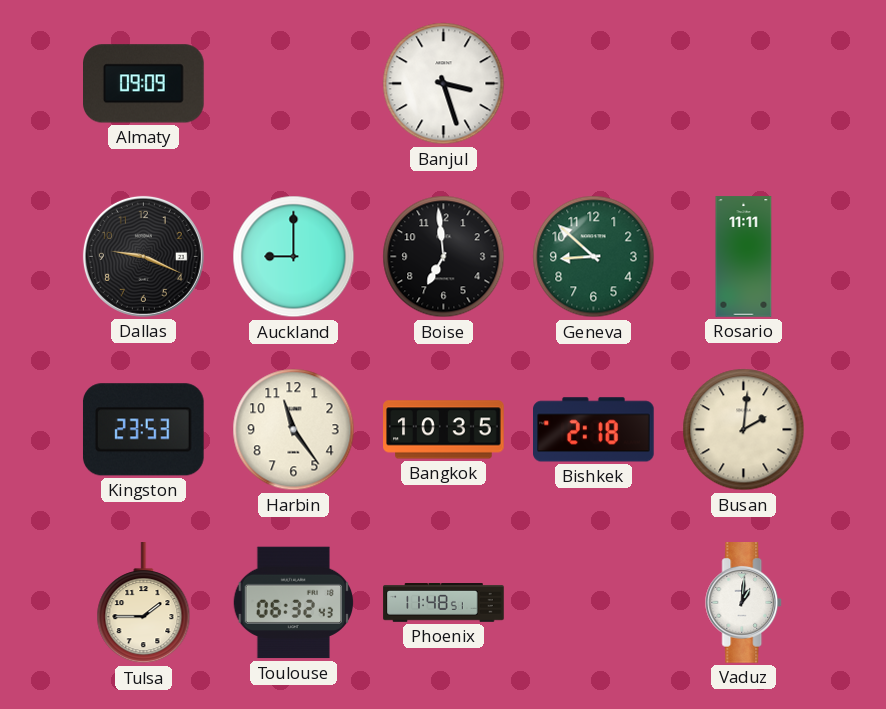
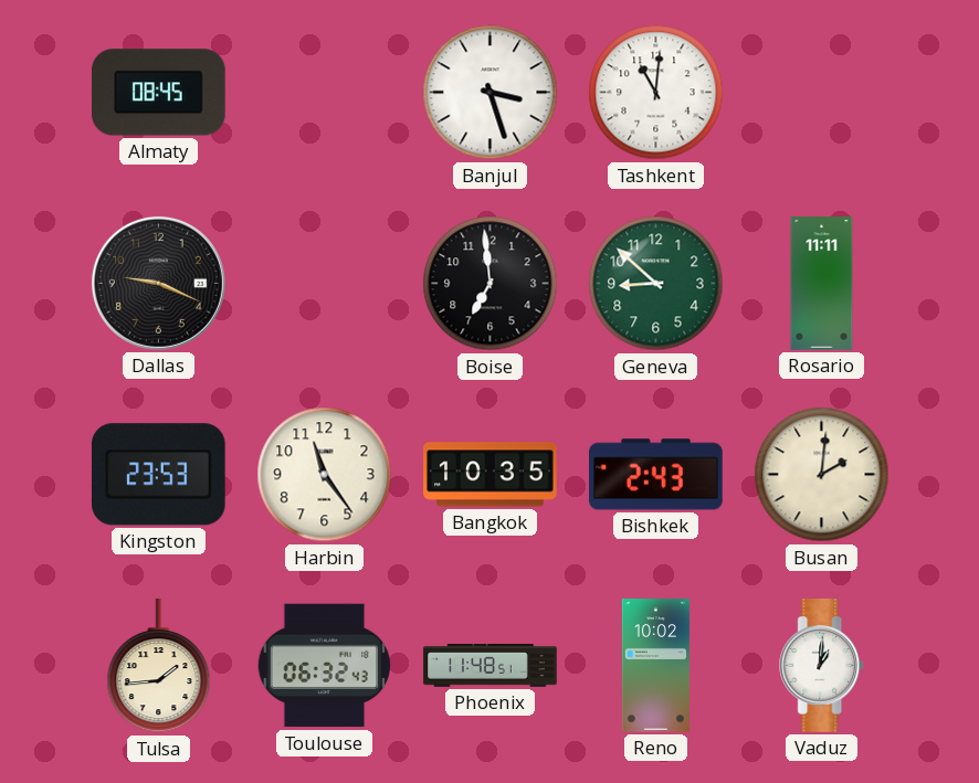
Almaty: 09:09 -> 08:45 (159, 93)
Tashkent: none -> 11:01 (656, 93)
Auckland: 9:00 -> none (294, 257)
Bishkek: 2:18 -> 2:43 (656, 475)
Tulsa: 1:45 -> 1:44 (159, 666)
Reno: none -> 10:02 (655, 666)
